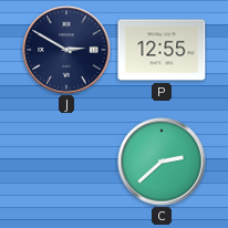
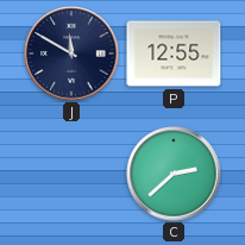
J: 2:50 -> 11:50 (71, 54)
